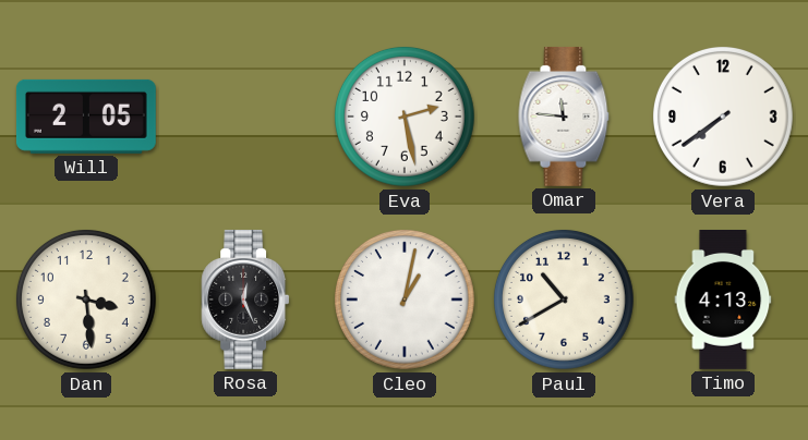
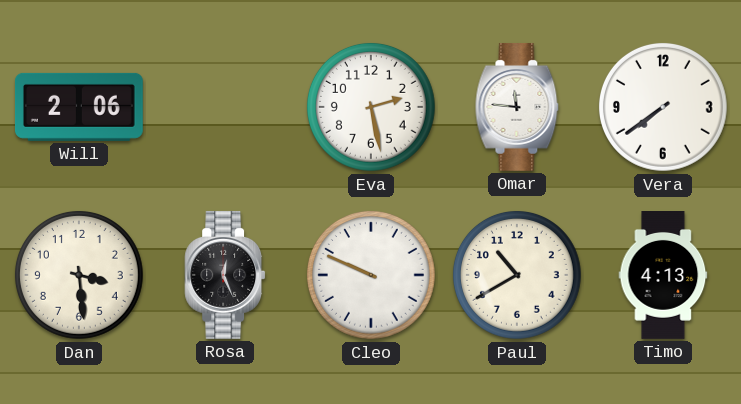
Will: 2:05 -> 2:06 (79, 107)
Cleo: 1:02 -> 9:49 (371, 275)
